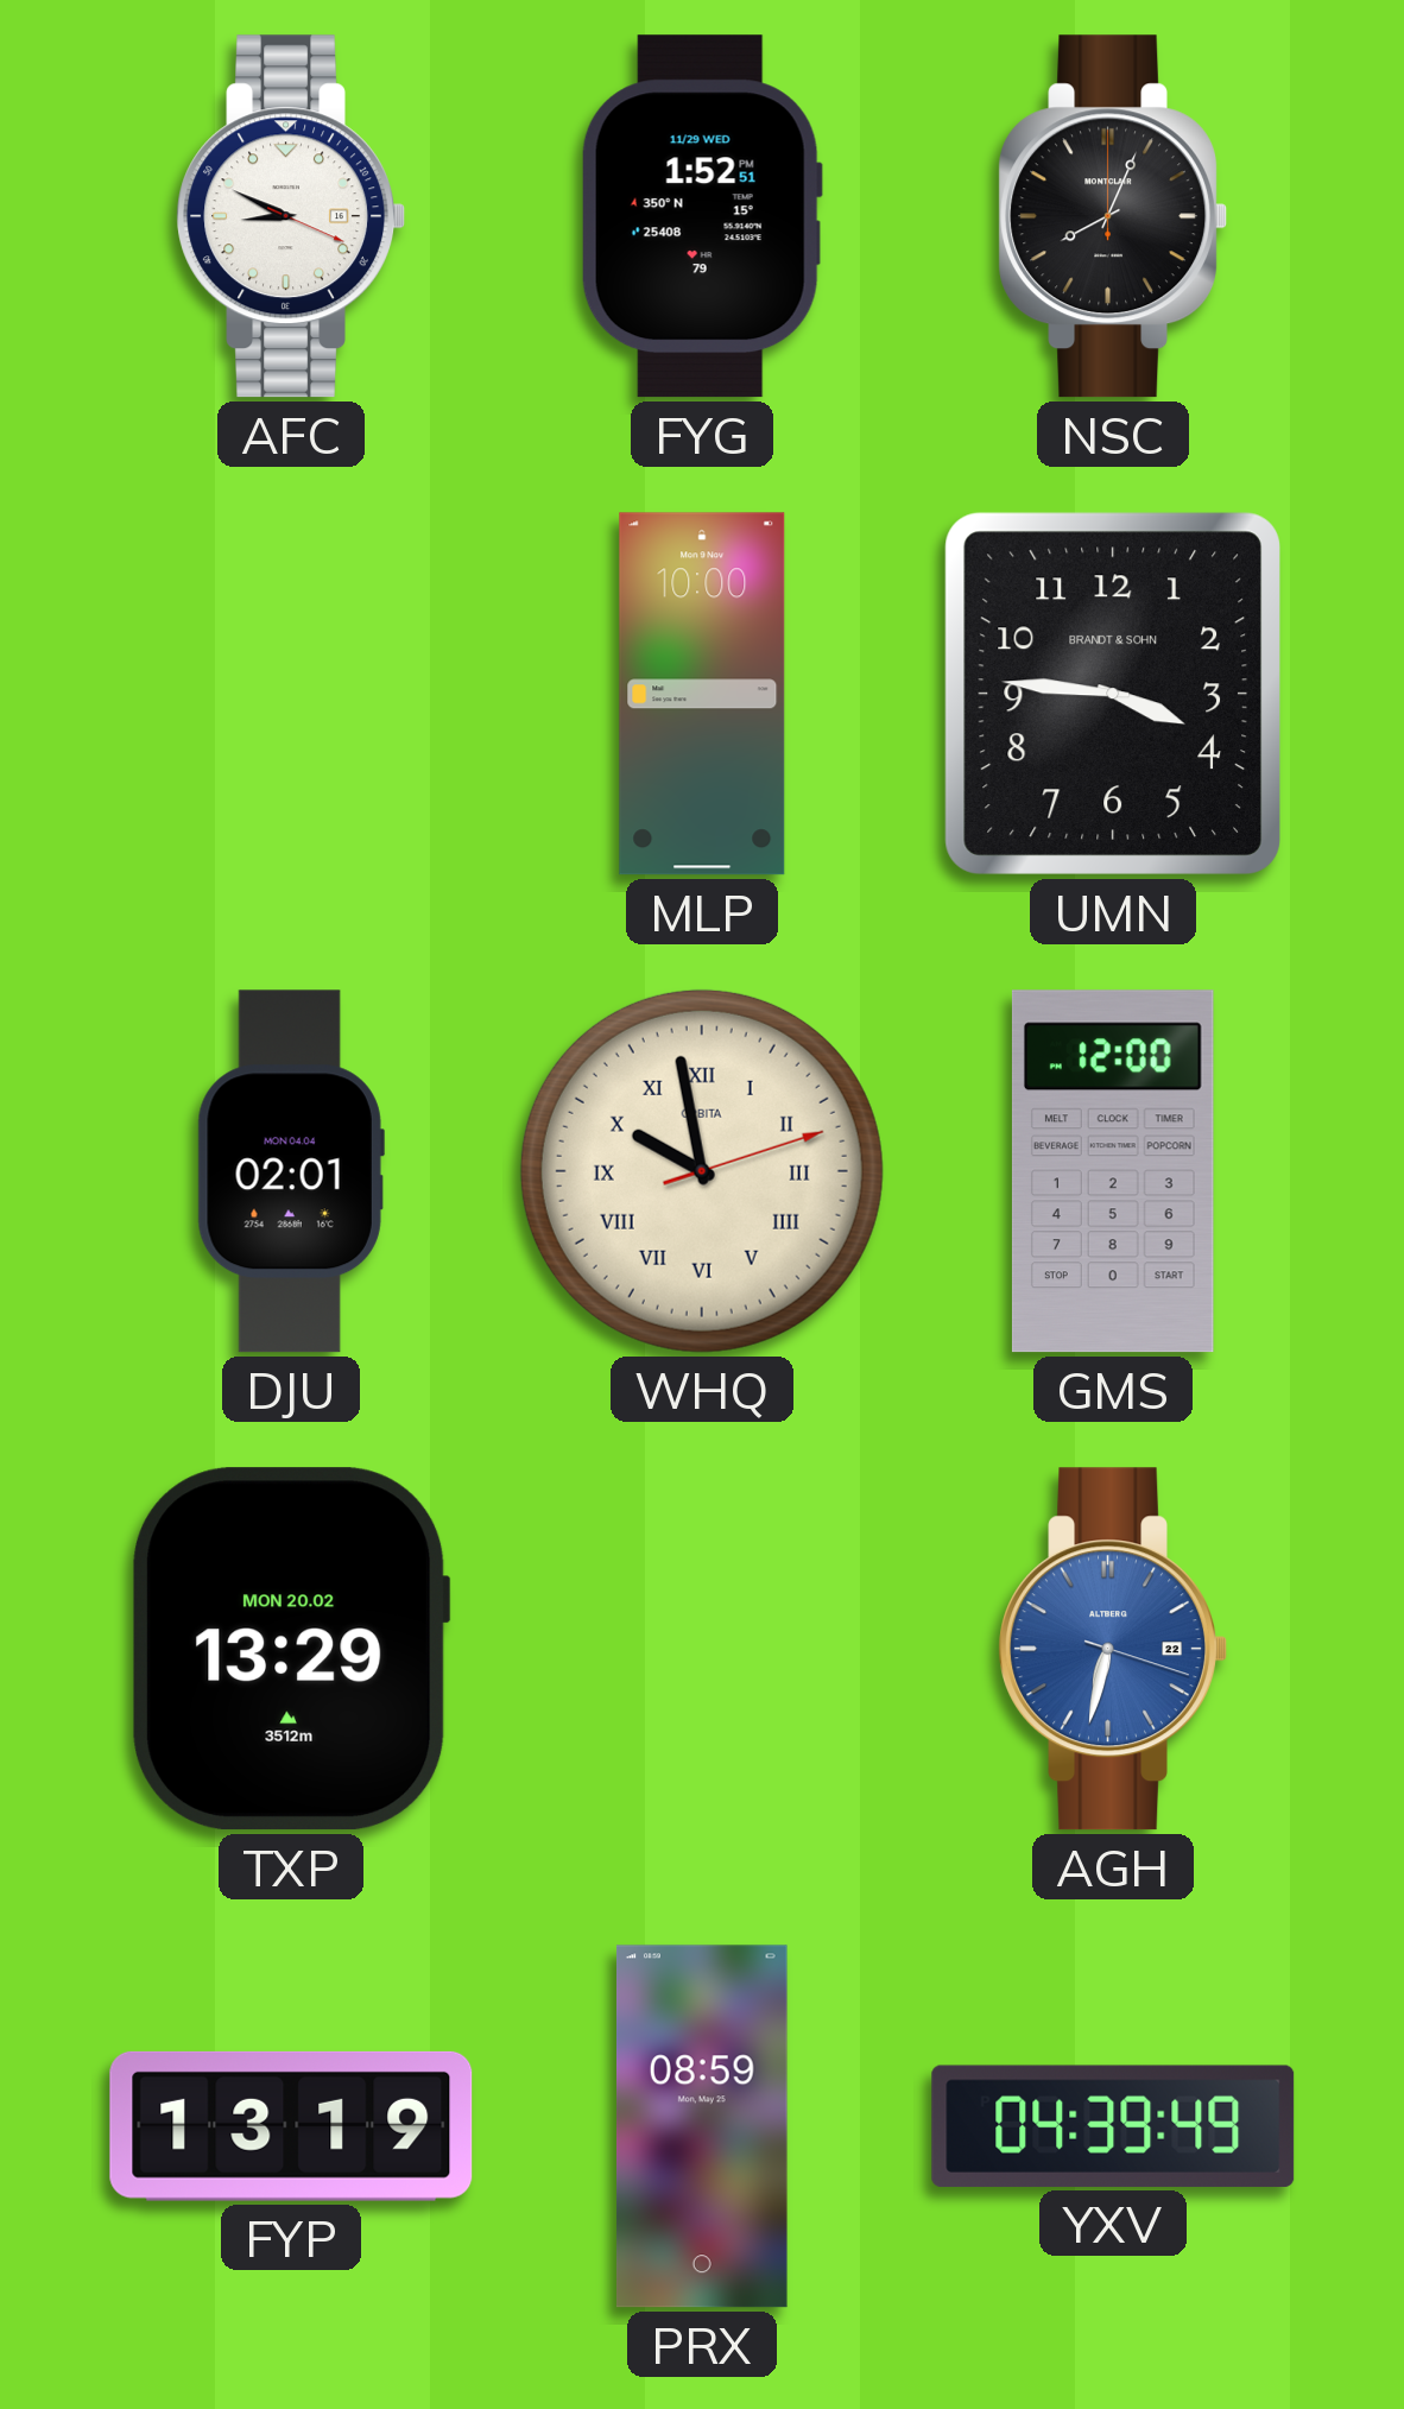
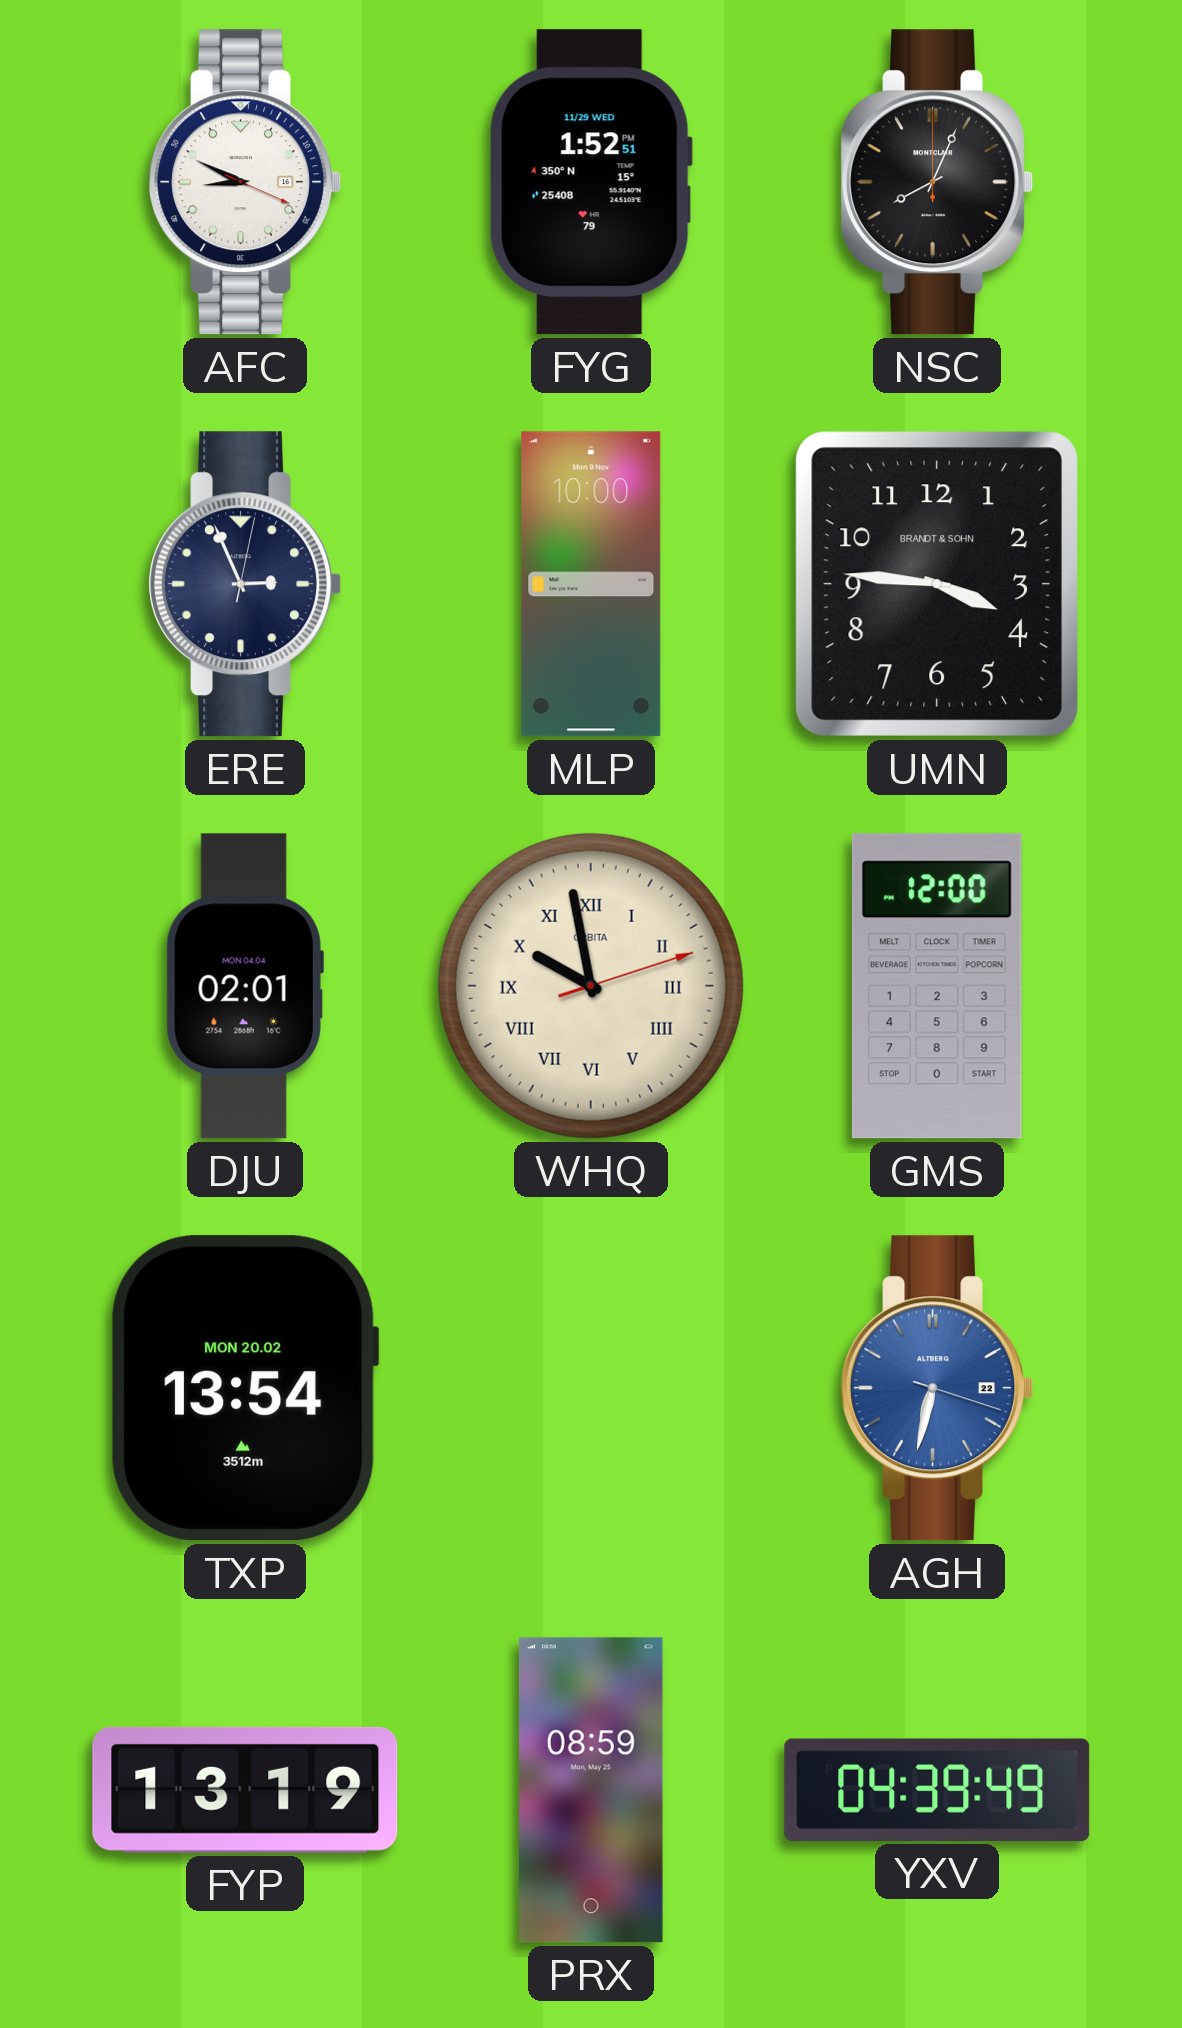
ERE: none -> 2:56 (245, 584)
TXP: 13:29 -> 13:54 (246, 1388)
